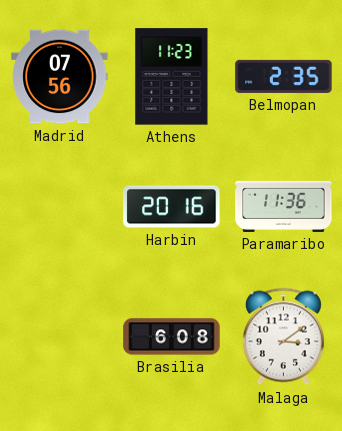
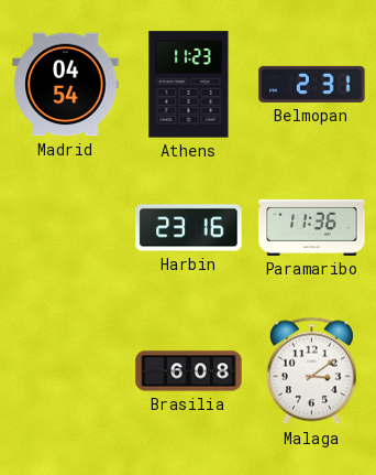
Madrid: 07:56 -> 04:54 (66, 85)
Belmopan: 2:35 -> 2:31 (312, 84)
Harbin: 20:16 -> 23:16 (189, 228)
